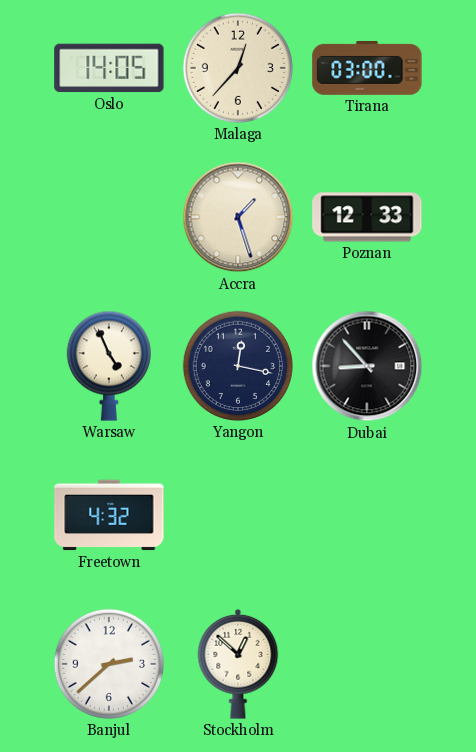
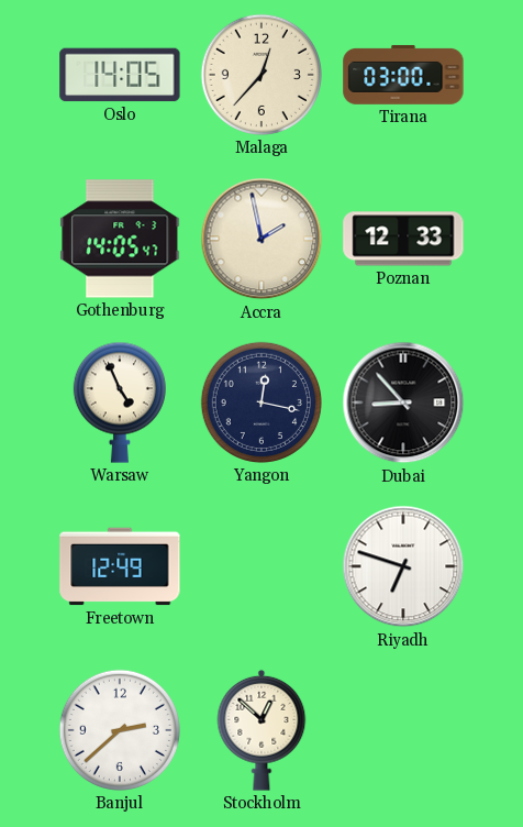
Gothenburg: none -> 14:05 (120, 239)
Accra: 1:27 -> 1:58 (261, 239)
Freetown: 4:32 -> 12:49 (120, 566)
Riyadh: none -> 6:48 (403, 566)
